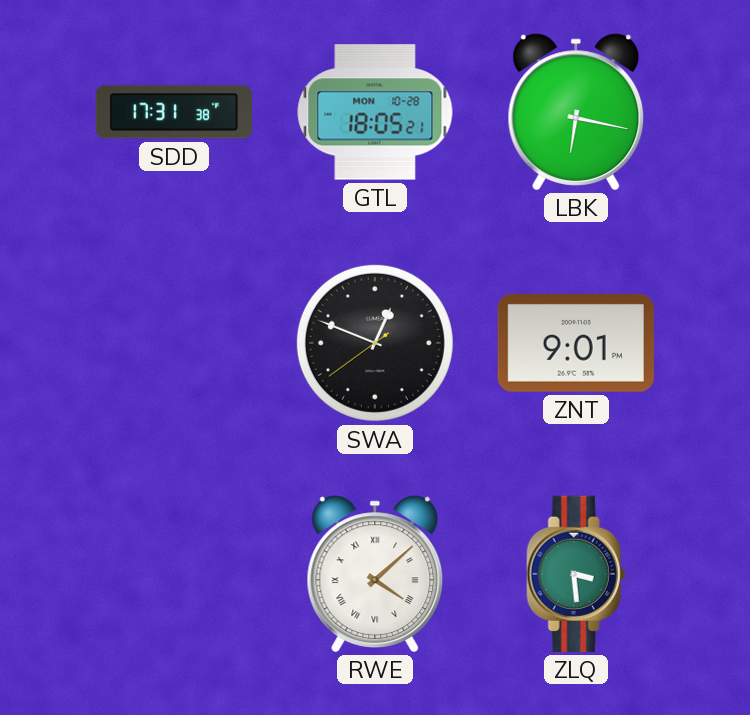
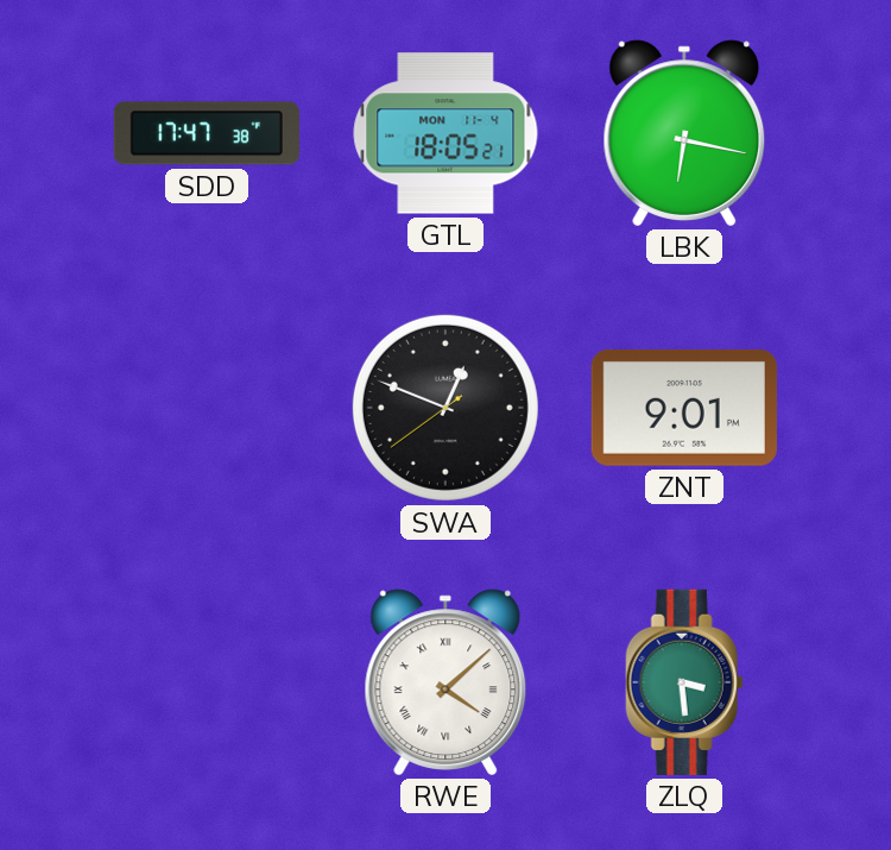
SDD: 17:31 -> 17:47 (207, 133)
GTL date: MON 10-28 -> MON 11-4 (445, 133)
